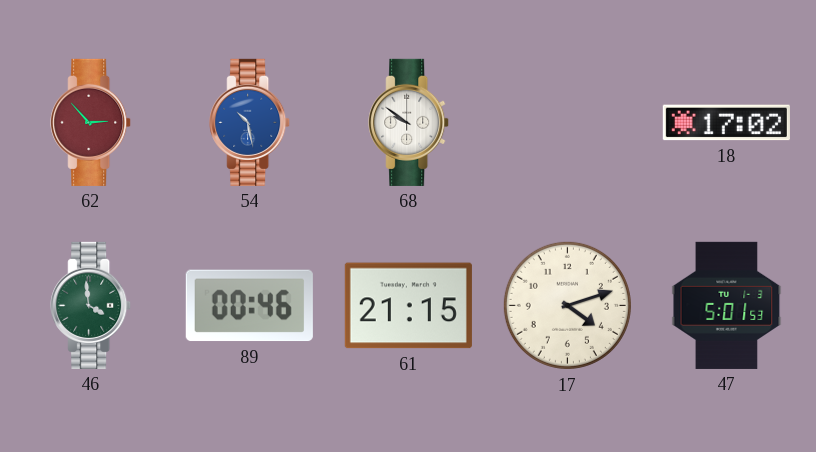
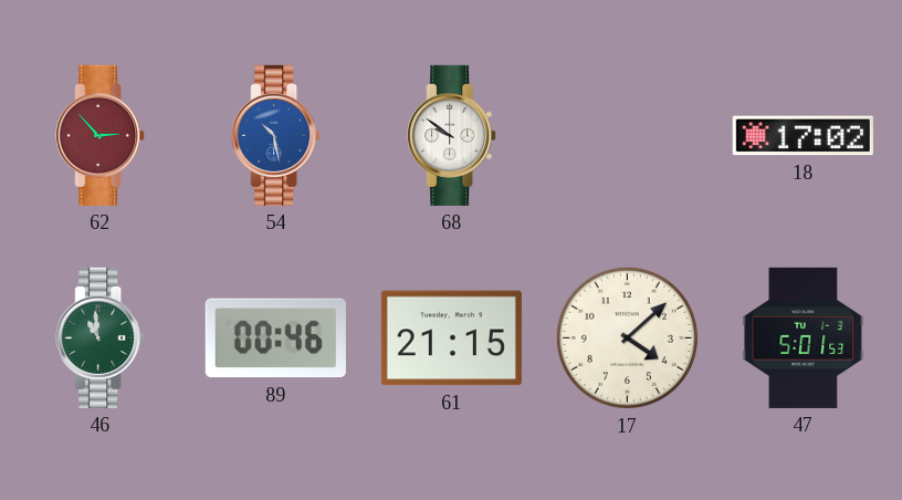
46: 3:59 -> 10:59 (101, 337)
17: 4:12 -> 4:08 (627, 337)
